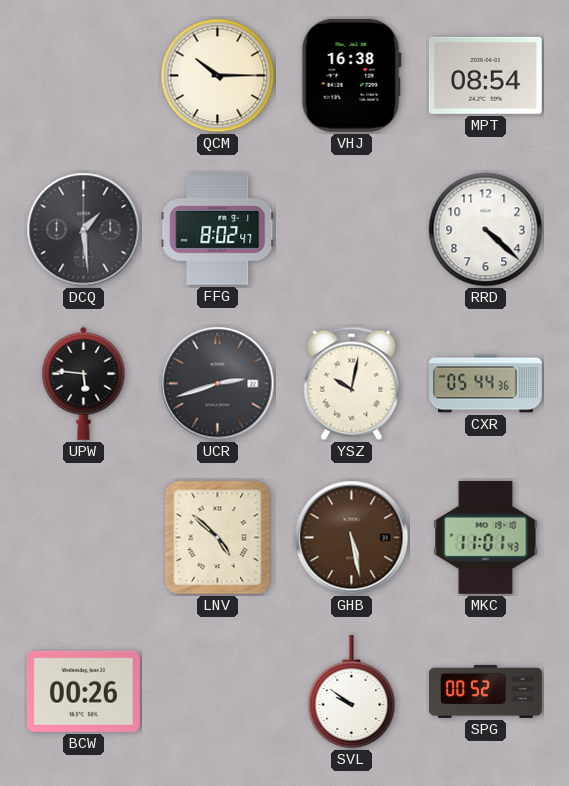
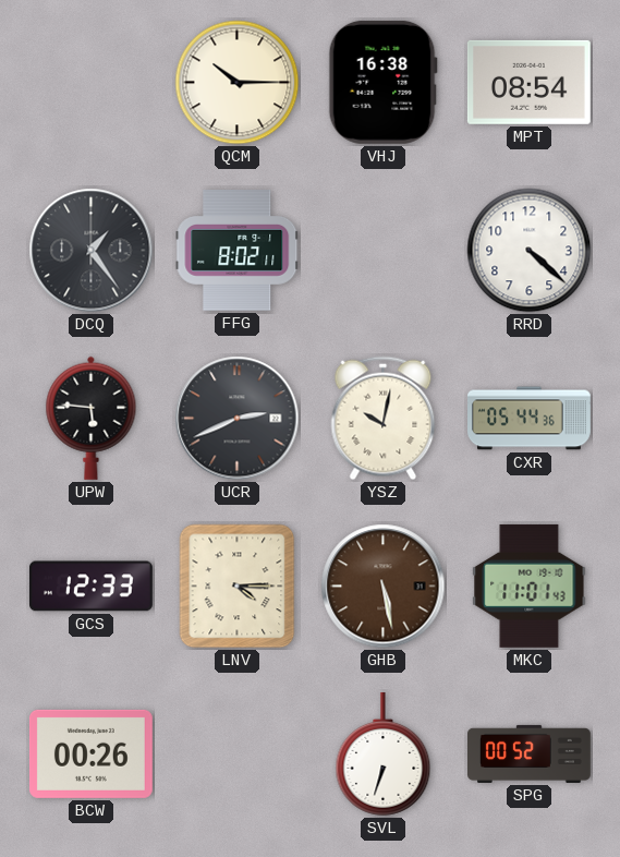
DCQ: 1:29 -> 1:24 (92, 251)
FFG: 8:02:47 -> 8:02:11 (238, 251)
UCR: 2:42 -> 2:41 (238, 419)
GCS: none -> 12:33 (90, 587)
LNV: 4:52 -> 4:15 (238, 587)
SVL: 9:51 -> 6:33 (384, 753)
